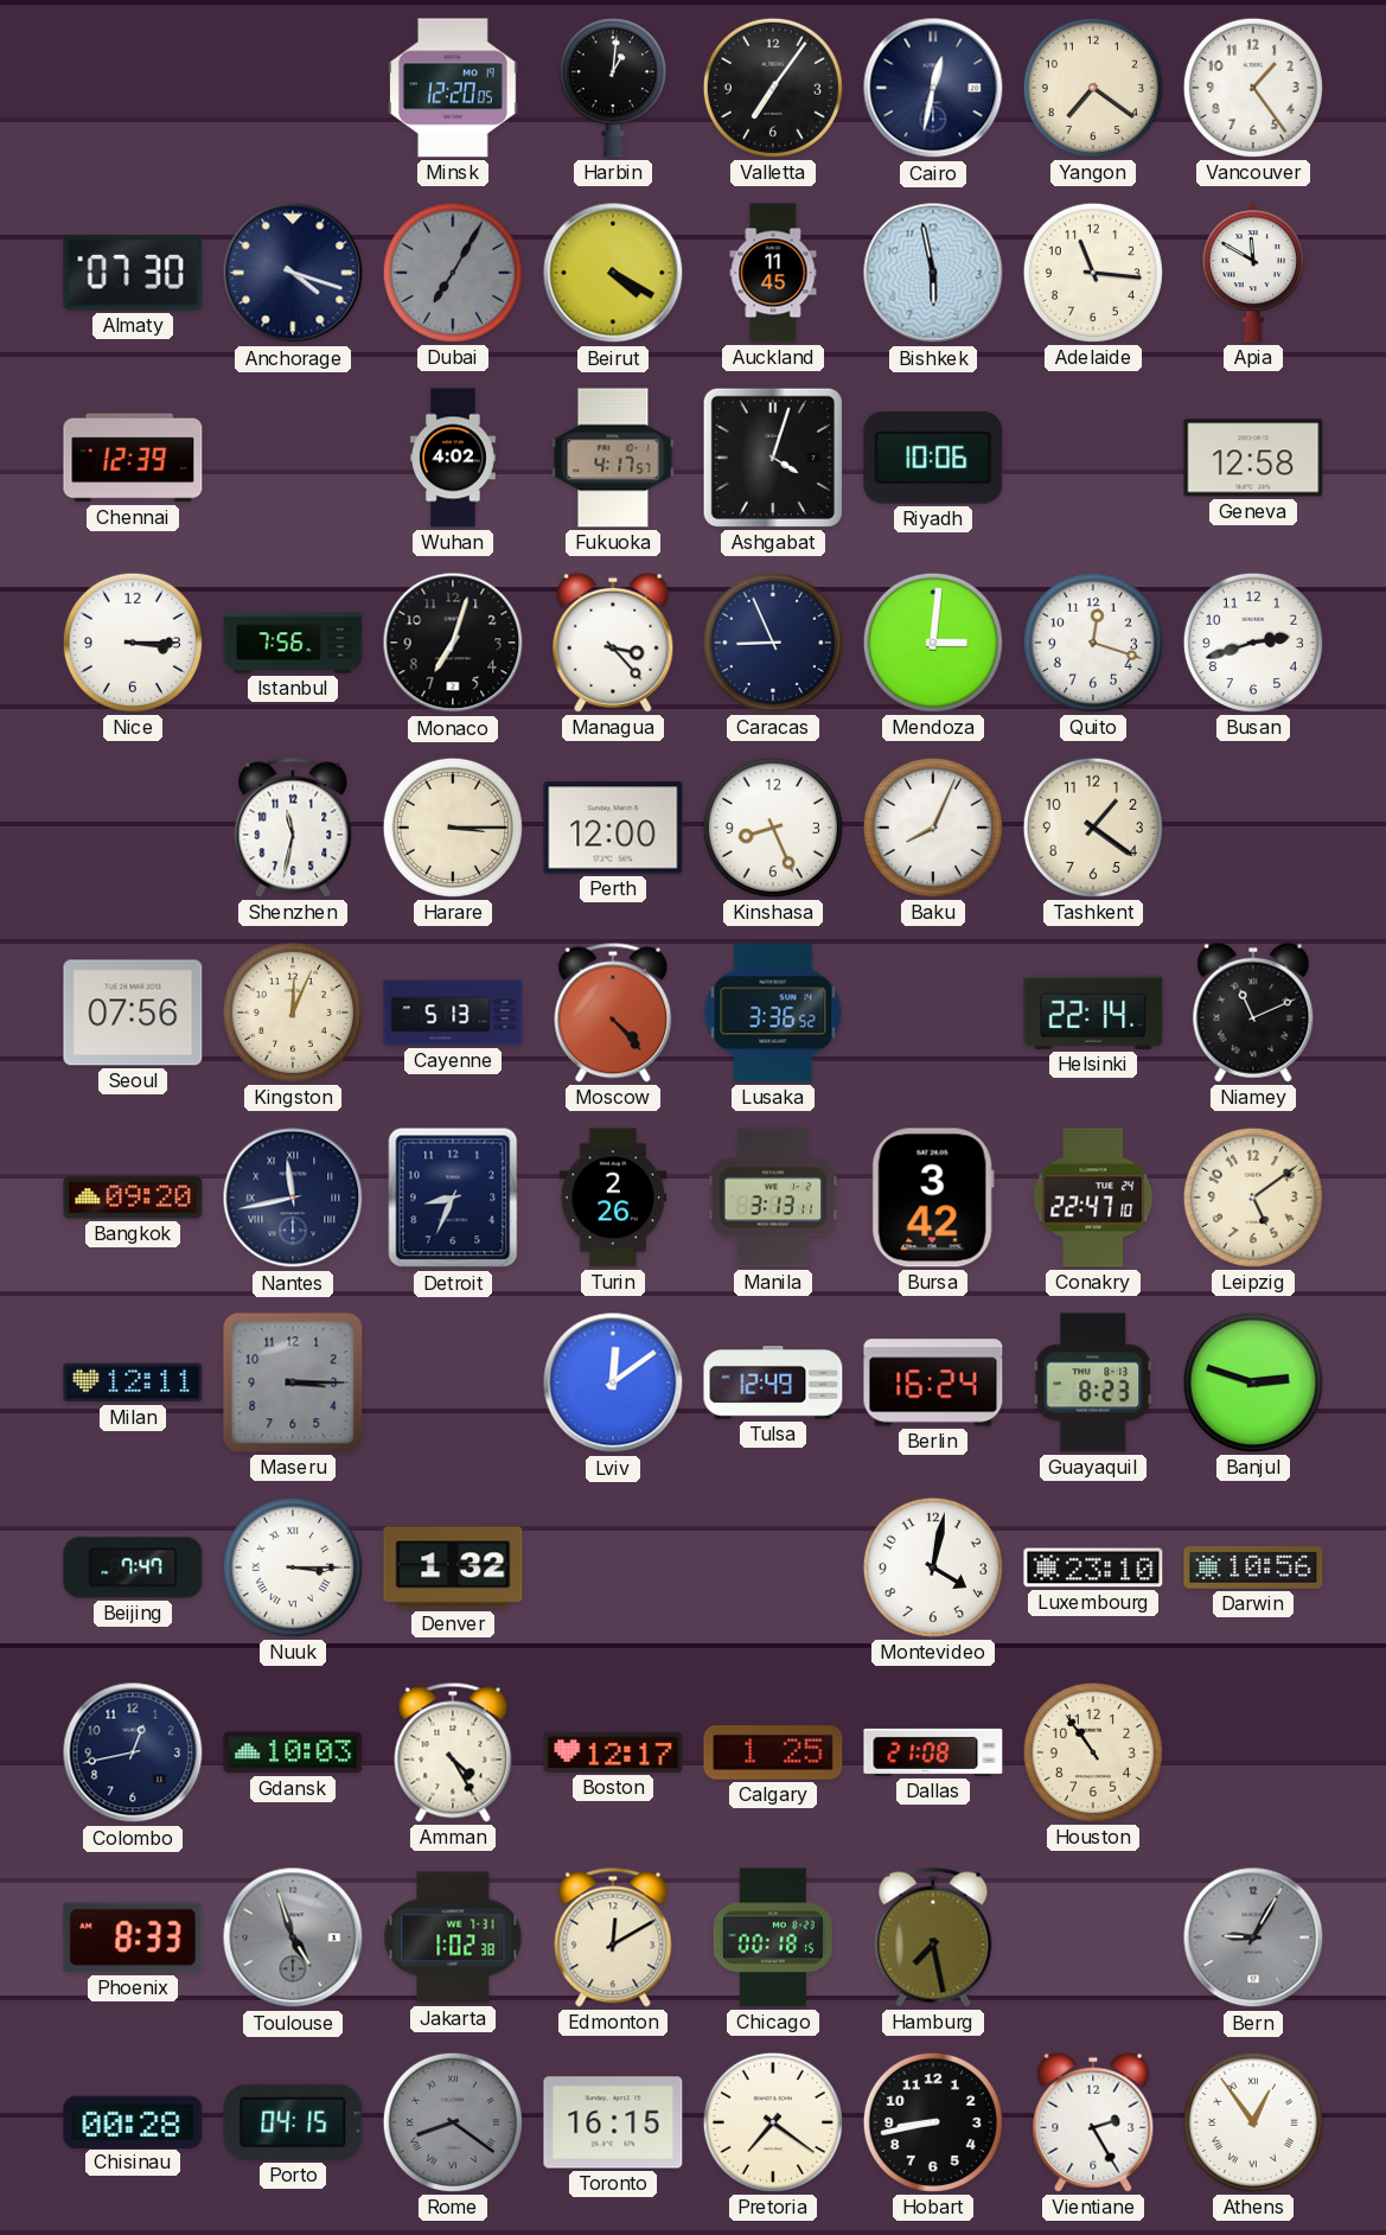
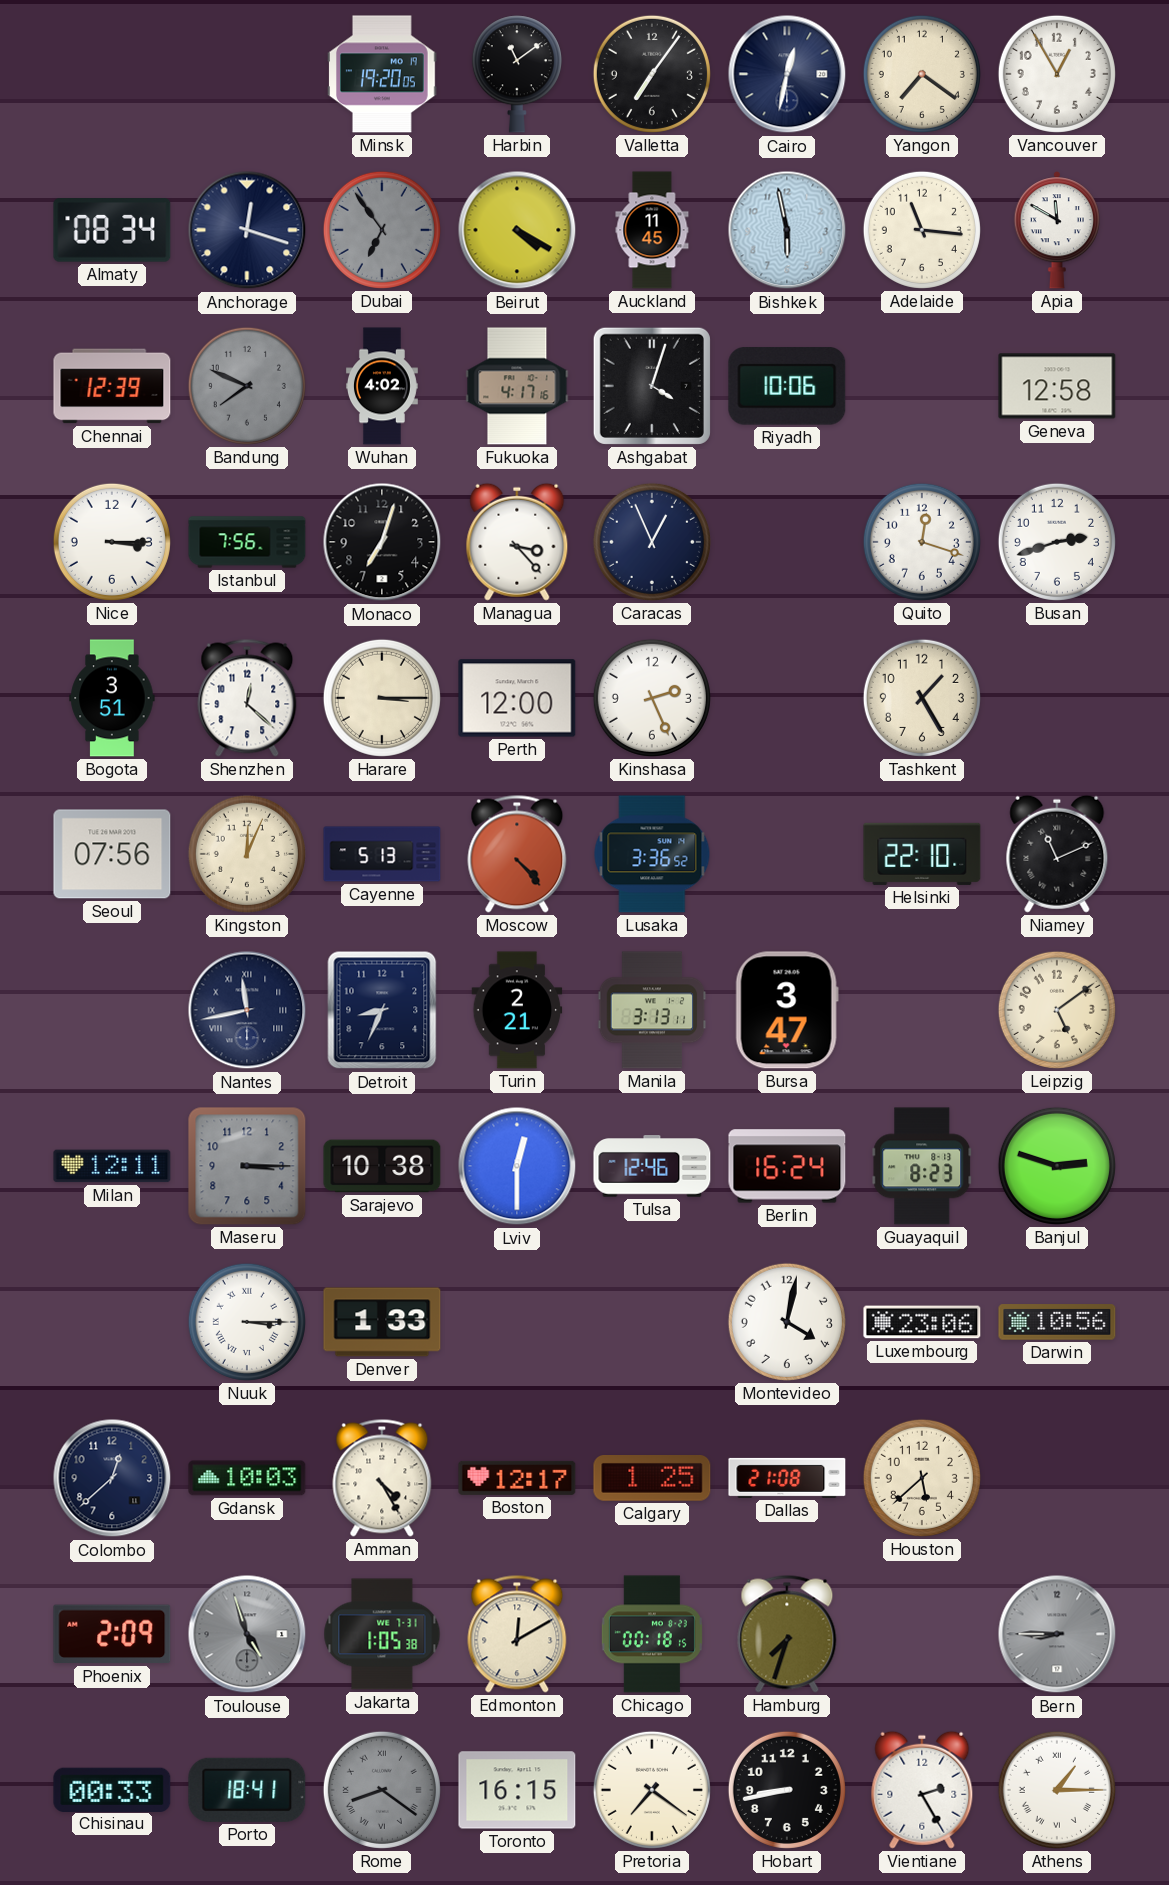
Minsk: 12:20 -> 19:20 (382, 74)
Harbin: 1:01 -> 11:09 (517, 74)
Vancouver: 1:24 -> 12:55 (1057, 74)
Almaty: 07:30 -> 08:34 (112, 230)
Anchorage: 4:18 -> 12:18 (247, 230)
Dubai: 7:05 -> 6:54 (382, 230)
Bandung: none -> 7:49 (247, 386)
Fukuoka: 4:17:57 -> 4:17:16 (517, 386)
Caracas: 8:56 -> 12:56 (652, 542)
Mendoza: 3:01 -> none (933, 643)
Bogota: none -> 3:51 (112, 698)
Shenzhen: 11:32 -> 12:22 (247, 698)
Kinshasa: 8:26 -> 2:26 (652, 698)
Baku: 8:04 -> none (933, 828)
Tashkent: 1:21 -> 1:25 (922, 698)
Helsinki: 22:14 -> 22:10 (922, 854)
Bangkok: 09:20 -> none (133, 1198)
Turin: 2:26 -> 2:21 (517, 1010)
Bursa: 3:42 -> 3:47 (787, 1010)
Conakry: 22:47 -> none (1093, 1198)
Sarajevo: none -> 10:38 (382, 1166)
Lviv: 12:09 -> 12:30 (517, 1166)
Tulsa: 12:49 -> 12:46 (652, 1166)
Beijing: 7:47 -> none (133, 1567)
Denver: 1:32 -> 1:33 (382, 1322)
Luxembourg: 23:10 -> 23:06 (922, 1322)
Colombo: 12:43 -> 12:38 (112, 1478)
Houston: 10:54 -> 5:38 (922, 1478)
Phoenix: 8:33 -> 2:09 (112, 1634)
Jakarta: 1:02 -> 1:05 (382, 1634)
Hamburg: 7:28 -> 7:33 (787, 1634)
Bern: 9:05 -> 8:45 (1057, 1634)
Chisinau: 00:28 -> 00:33 (112, 1789)
Porto: 04:15 -> 18:41 (247, 1790)
Athens: 12:54 -> 1:15 (1057, 1790)
